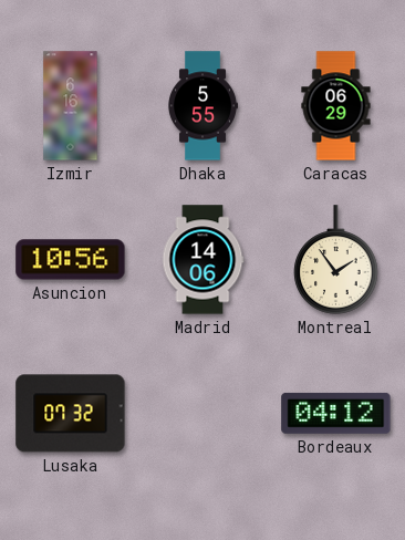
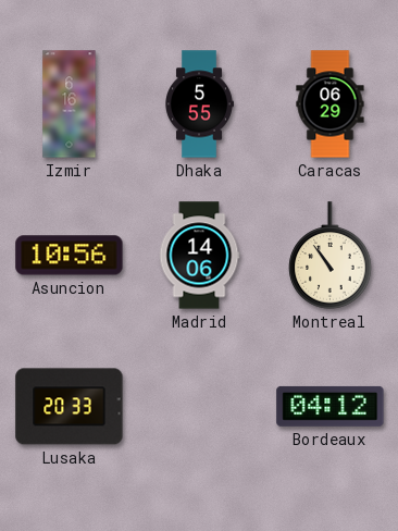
Montreal: 1:54 -> 10:54 (331, 256)
Lusaka: 07:32 -> 20:33 (70, 407)
